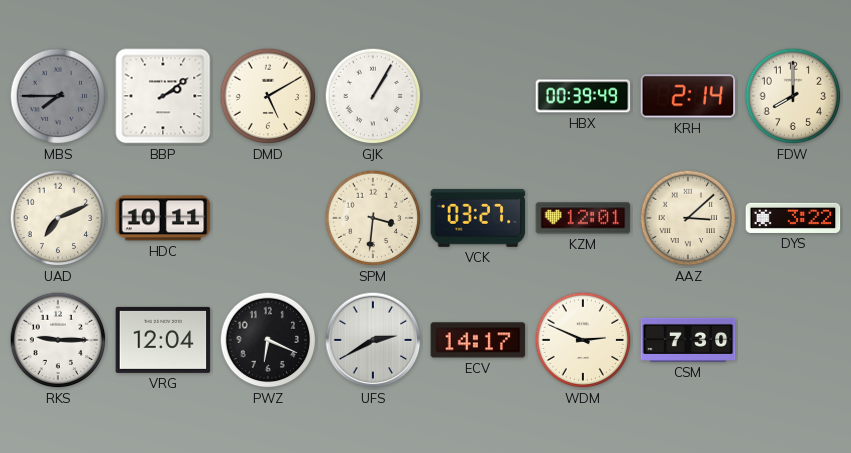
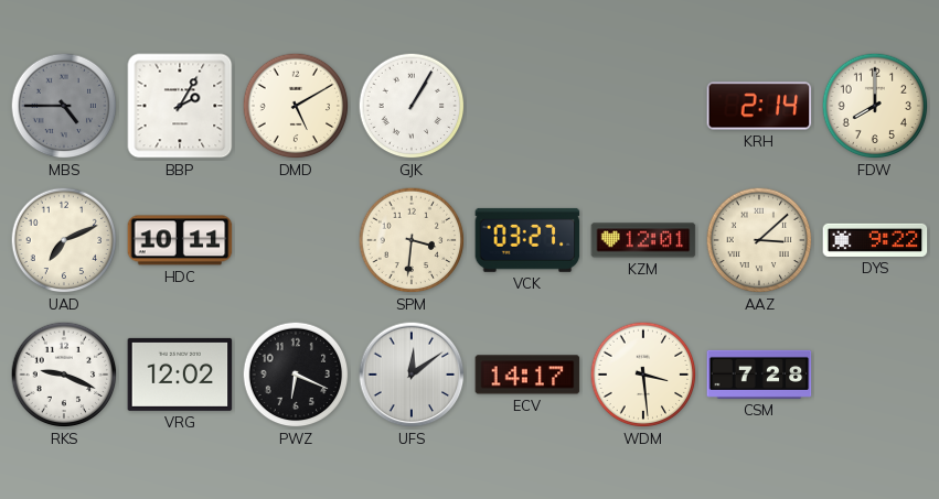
MBS: 7:45 -> 4:45 (64, 106)
BBP: 2:09 -> 2:05 (180, 106)
HBX: 00:39 -> none (583, 96)
DYS: 3:22 -> 9:22 (875, 240)
RKS: 9:15 -> 9:19 (64, 375)
VRG: 12:04 -> 12:02 (180, 375)
UFS: 2:40 -> 12:09 (412, 375)
WDM: 2:49 -> 3:29 (643, 375)
CSM: 7:30 -> 7:28 (759, 375)
